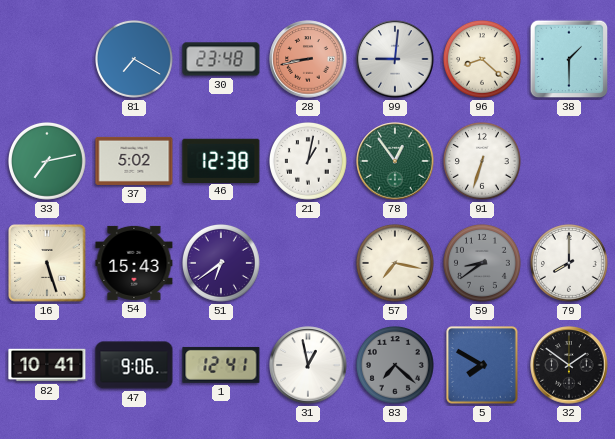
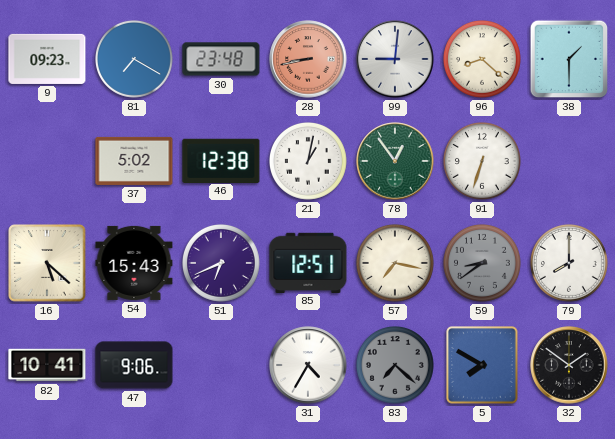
9: none -> 09:23 (47, 59)
33: 7:13 -> none (48, 162)
16: 5:27 -> 5:22 (47, 263)
51: 6:39 -> 6:41 (222, 264)
85: none -> 12:51 (308, 262)
1: 12:41 -> none (221, 365)
31: 12:58 -> 4:35 (308, 365)
